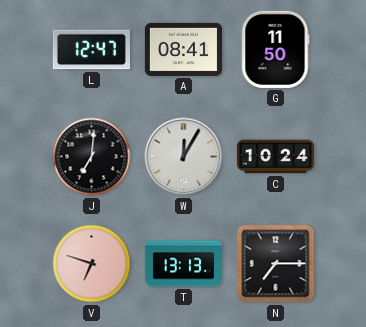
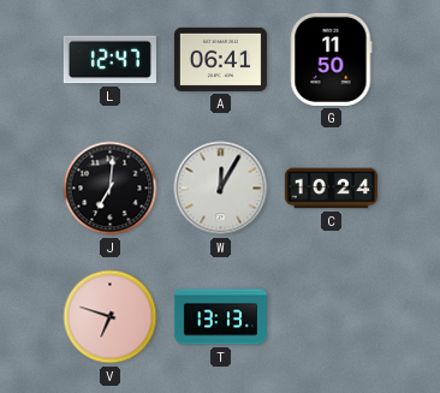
A: 08:41 -> 06:41 (220, 59)
N: 7:15 -> none (276, 264)
